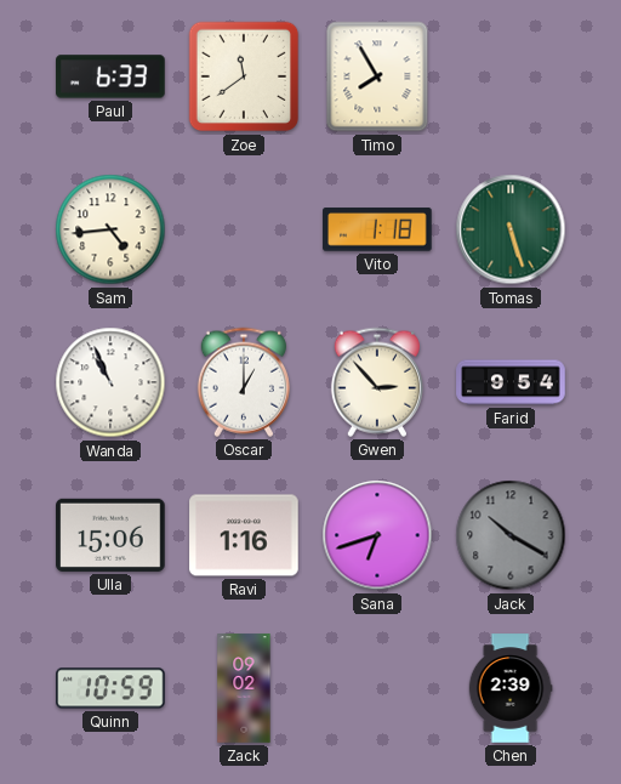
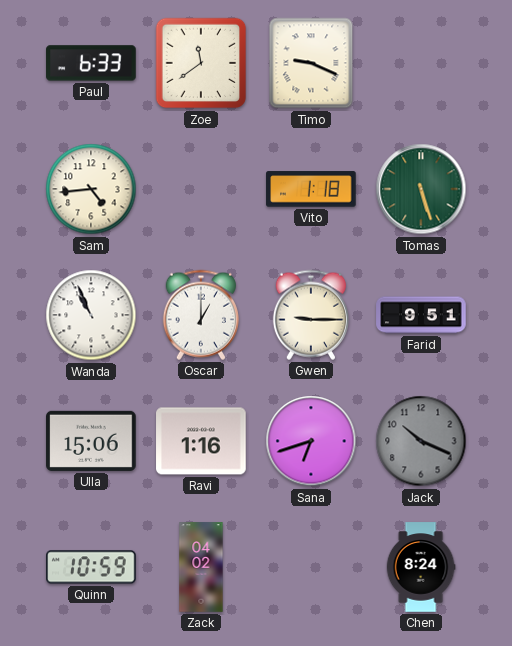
Timo: 7:55 -> 9:19 (311, 63)
Gwen: 2:53 -> 9:15 (311, 315)
Farid: 9:54 -> 9:51 (421, 315)
Jack: 10:20 -> 10:19 (421, 441)
Zack: 09:02 -> 04:02 (201, 567)
Chen: 2:39 -> 8:24 (421, 567)
